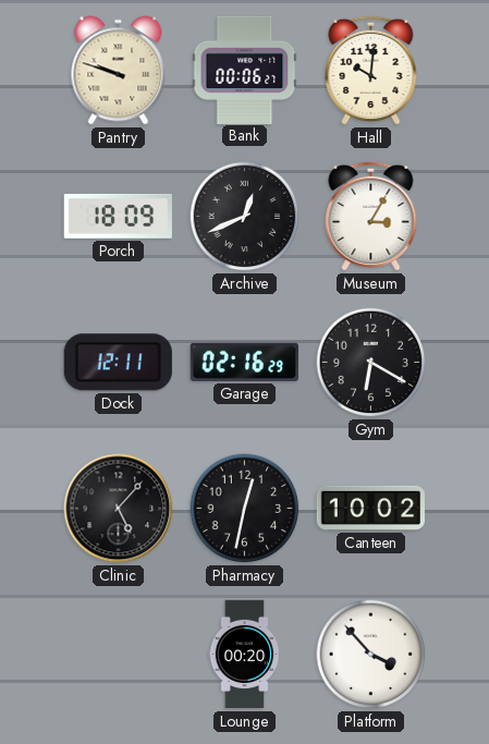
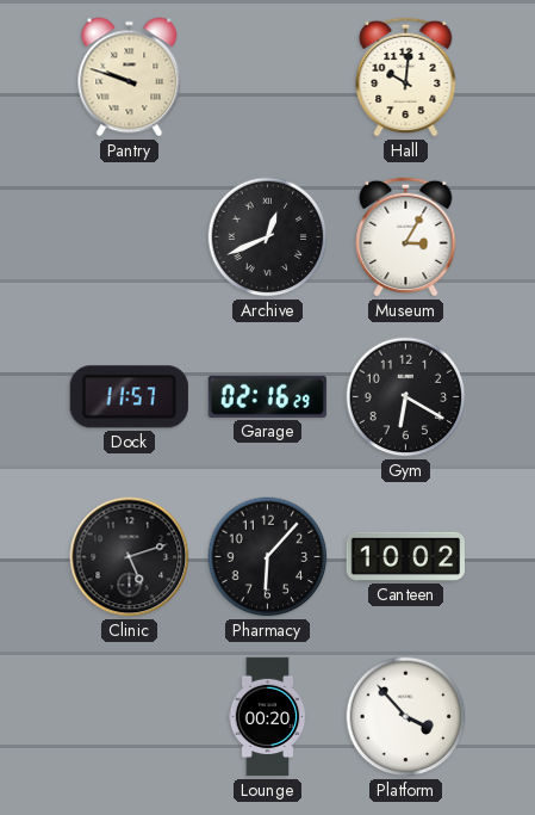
Bank: 00:06 -> none (245, 70)
Porch: 18:09 -> none (118, 216)
Dock: 12:11 -> 11:57 (129, 397)
Clinic: 5:07 -> 5:12 (130, 557)
Pharmacy: 12:32 -> 6:07 (268, 557)
